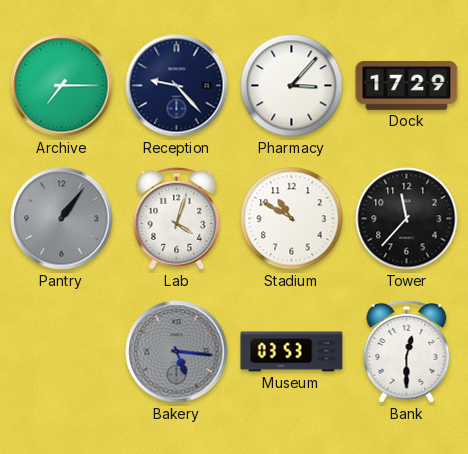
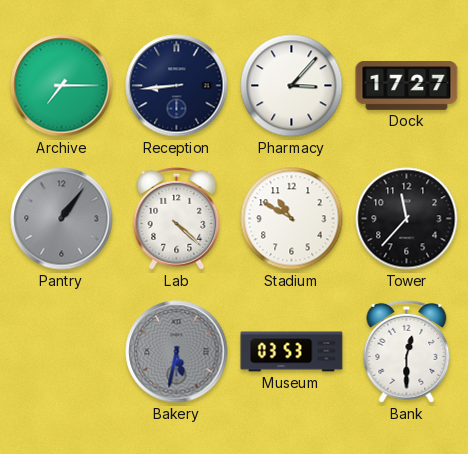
Reception: 9:23 -> 8:44 (177, 86)
Dock: 17:29 -> 17:27 (407, 86)
Lab: 4:03 -> 4:22 (177, 218)
Bakery: 5:16 -> 5:32 (177, 352)
